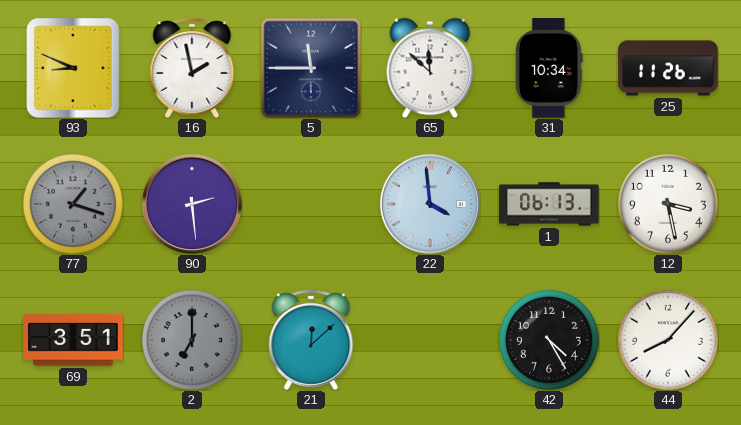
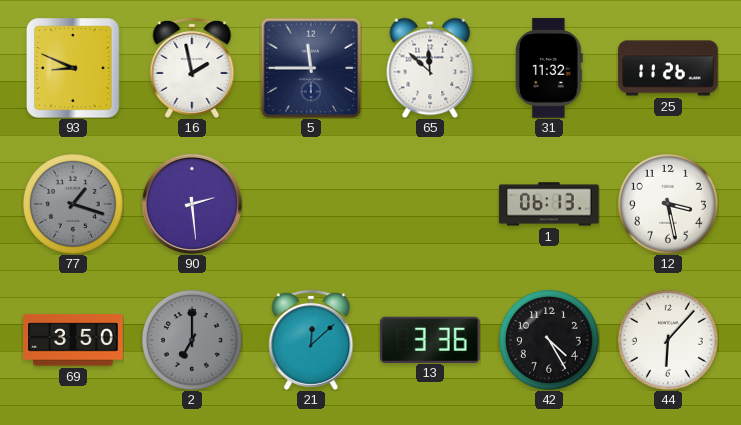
31: 10:34 -> 11:32 (550, 68)
22: 3:59 -> none (430, 204)
69: 3:51 -> 3:50 (73, 340)
13: none -> 3:36 (430, 339)
44: 8:07 -> 6:07 (668, 340)
